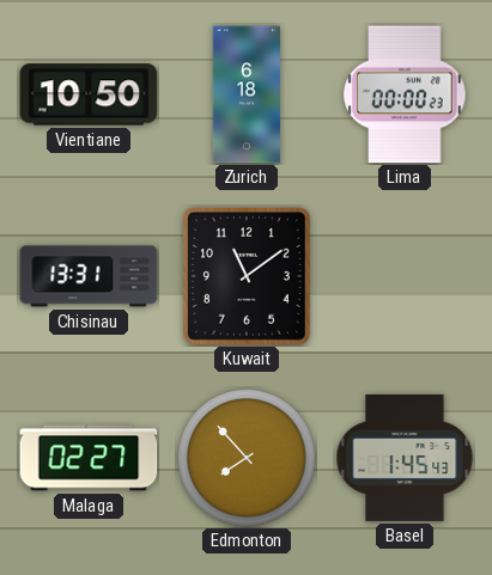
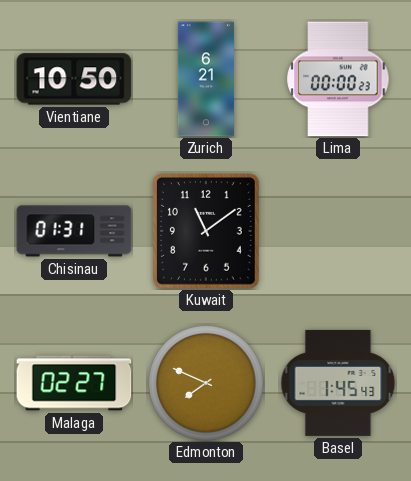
Zurich: 6:18 -> 6:21 (206, 79)
Chisinau: 13:31 -> 01:31 (74, 231)
Edmonton: 7:53 -> 7:49 (206, 383)
